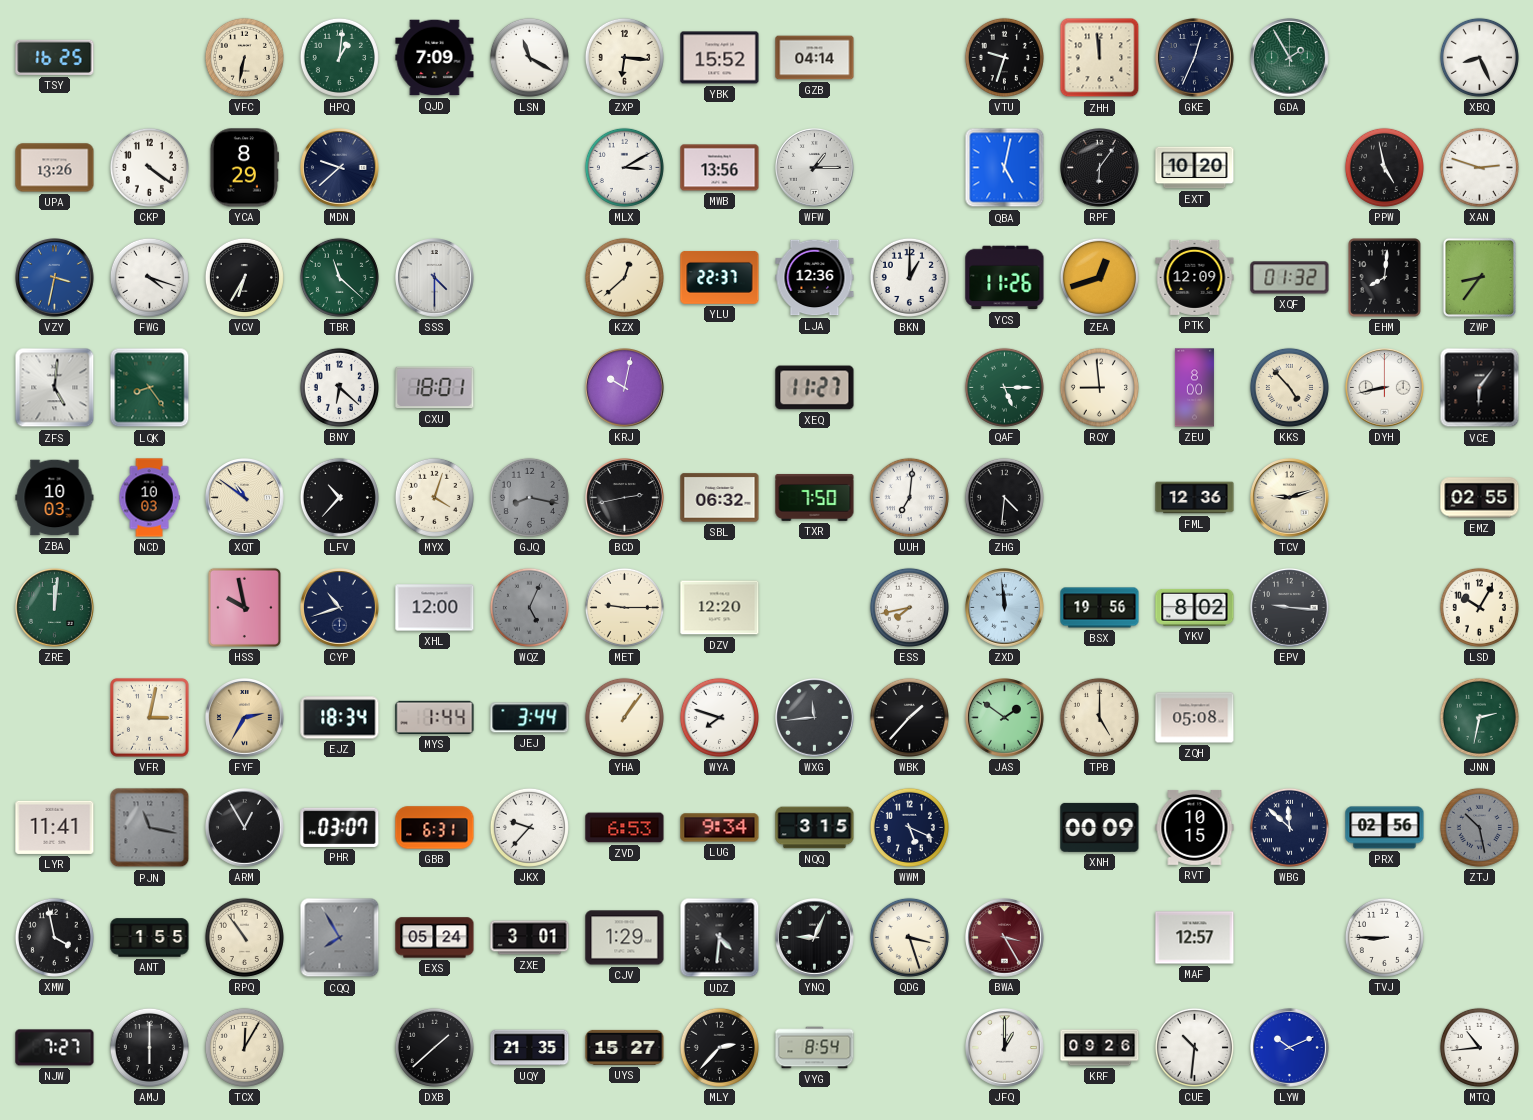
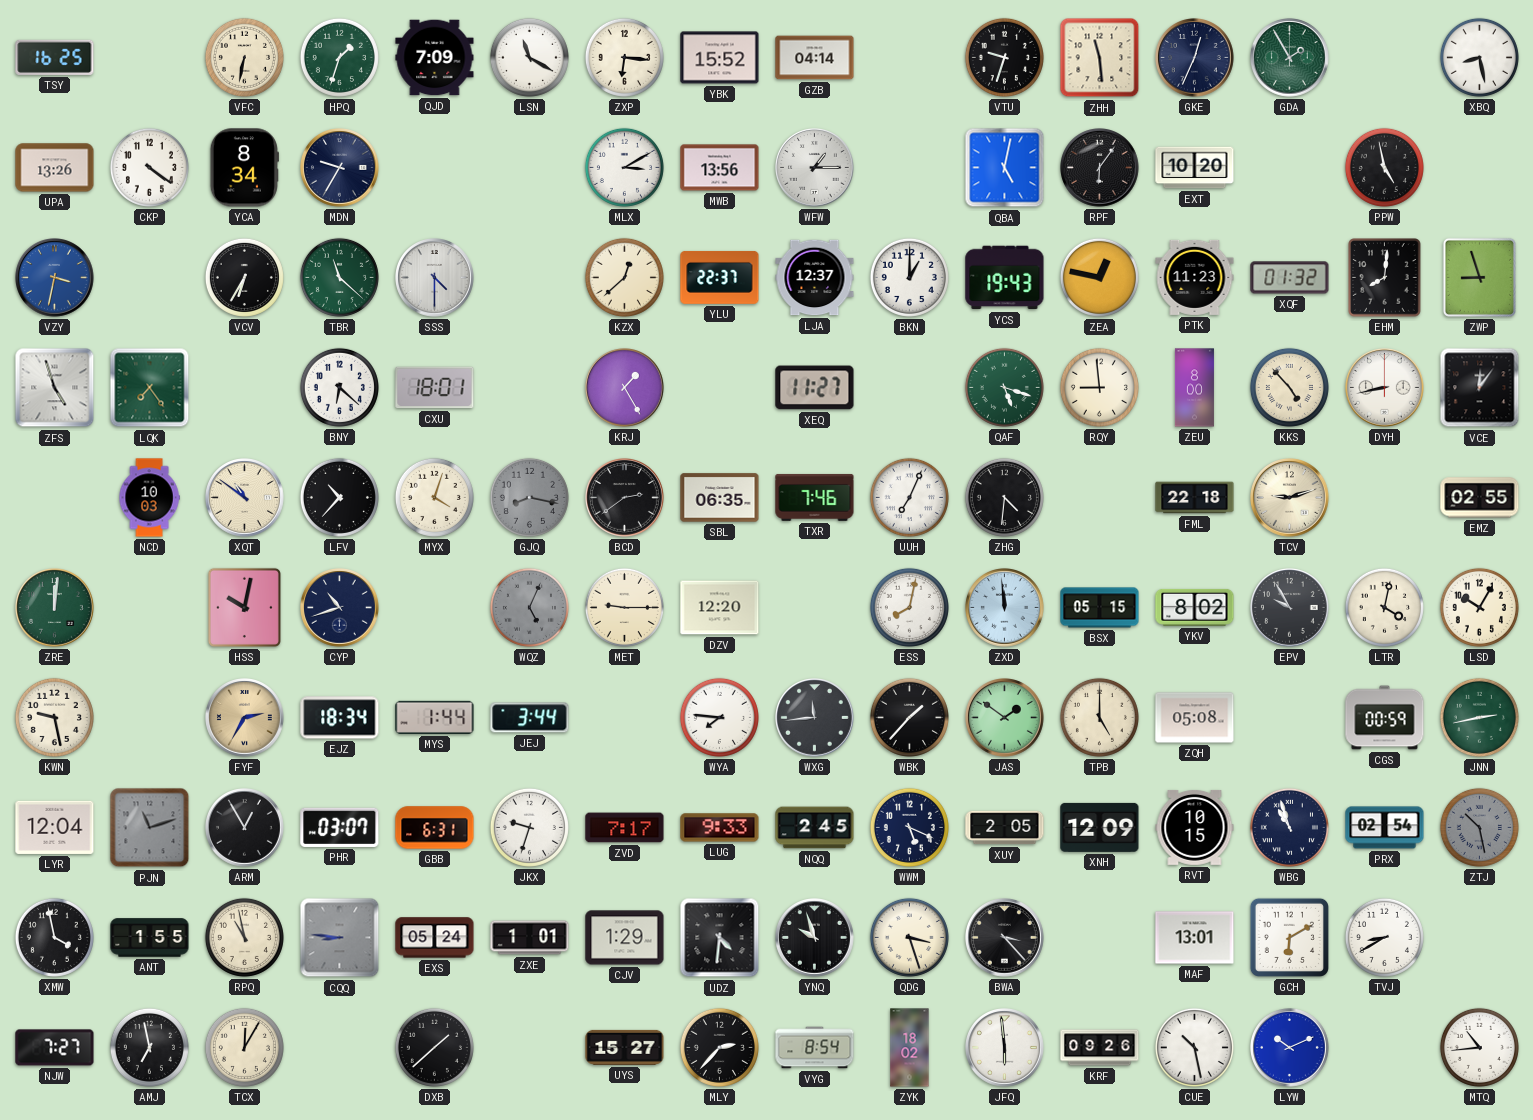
HPQ: 1:01 -> 1:33 (339, 57)
ZHH: 11:59 -> 11:29 (1100, 58)
XBQ: 8:26 -> 8:28 (1479, 57)
YCA: 8:29 -> 8:34 (244, 168)
MDN: 9:38 -> 9:35 (340, 168)
XAN: 2:48 -> none (1479, 167)
FWG: 4:18 -> none (149, 277)
LJA: 12:36 -> 12:37 (815, 278)
YCS: 11:26 -> 19:43 (1005, 278)
ZEA: 12:42 -> 12:47 (1099, 277)
PTK: 12:09 -> 11:23 (1195, 277)
ZWP: 8:36 -> 8:57 (1479, 277)
ZFS: 5:01 -> 4:57 (55, 388)
LQK: 8:24 -> 7:24 (150, 388)
KRJ: 10:02 -> 1:25 (625, 388)
QAF: 5:15 -> 5:18 (1004, 387)
VCE: 6:06 -> 12:06 (1480, 388)
ZBA: 10:03 -> none (55, 498)
BCD: 2:43 -> 2:39 (625, 498)
SBL: 06:32 -> 06:35 (720, 498)
TXR: 7:50 -> 7:46 (815, 497)
UUH: 7:01 -> 7:04 (909, 497)
FML: 12:36 -> 22:18 (1195, 498)
HSS: 9:58 -> 10:02 (244, 607)
XHL: 12:00 -> none (435, 608)
ESS: 7:43 -> 8:02 (909, 607)
BSX: 19:56 -> 05:15 (1100, 608)
EPV: 9:16 -> 9:55 (1290, 608)
LTR: none -> 4:02 (1384, 607)
KWN: none -> 9:28 (54, 717)
VFR: 3:02 -> none (149, 717)
YHA: 1:06 -> none (624, 717)
WYA: 7:48 -> 7:46 (719, 717)
CGS: none -> 00:59 (1385, 718)
JNN: 2:32 -> 2:43 (1479, 717)
LYR: 11:41 -> 12:04 (55, 827)
PJN: 11:17 -> 11:12 (150, 828)
JKX: 9:37 -> 9:33 (529, 827)
ZVD: 6:53 -> 7:17 (625, 828)
LUG: 9:34 -> 9:33 (720, 828)
NQQ: 3:15 -> 2:45 (815, 828)
XUY: none -> 2:05 (1005, 828)
XNH: 00:09 -> 12:09 (1100, 827)
WBG: 11:52 -> 10:57 (1289, 827)
PRX: 02:56 -> 02:54 (1385, 828)
RPQ: 10:54 -> 10:58 (244, 937)
CQQ: 7:55 -> 8:46 (340, 938)
ZXE: 3:01 -> 1:01 (530, 938)
YNQ: 9:04 -> 9:57 (815, 938)
BWA: 3:25 -> 3:23 (1005, 938)
BWA dial: burgundy -> black (1005, 938)
MAF: 12:57 -> 13:01 (1195, 938)
GCH: none -> 6:10 (1289, 937)
TVJ: 8:45 -> 8:40 (1384, 937)
AMJ: 6:00 -> 6:58 (149, 1047)
UQY: 21:35 -> none (530, 1048)
ZYK: none -> 18:02 (910, 1048)
JFQ: 1:00 -> 5:59 (1005, 1048)
CUE: 10:31 -> 10:28 (1194, 1047)
